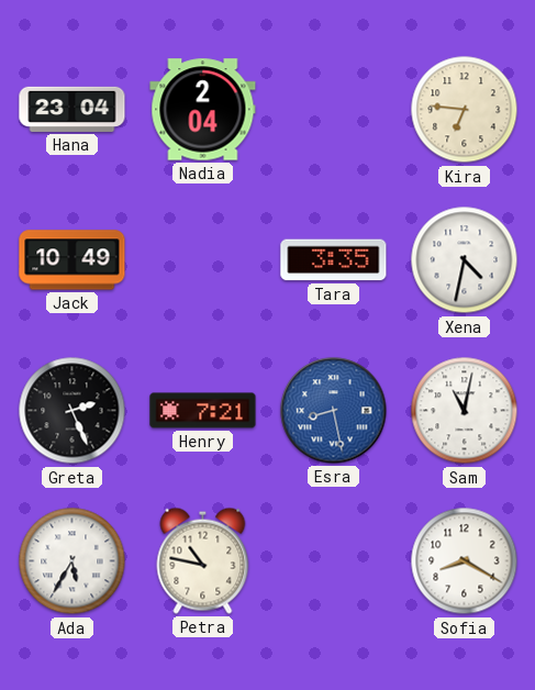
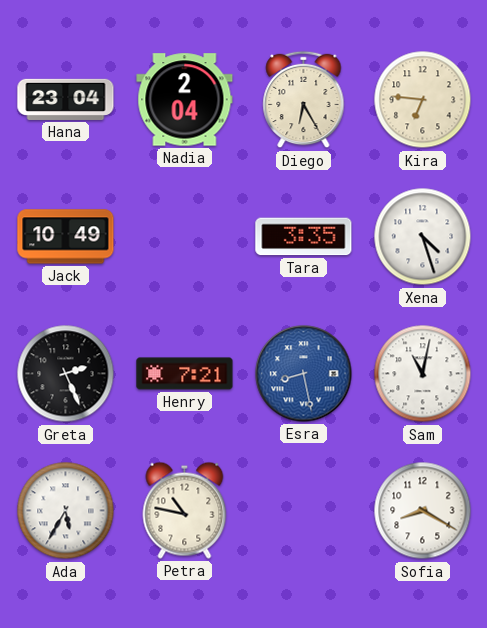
Diego: none -> 6:25 (304, 100)
Xena: 4:32 -> 4:27 (423, 237)
